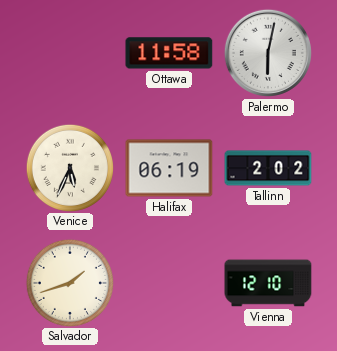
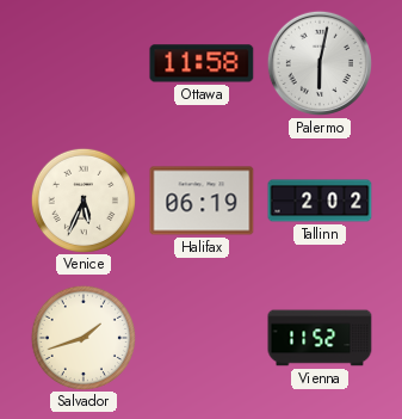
Vienna: 12:10 -> 11:52 (320, 338)
